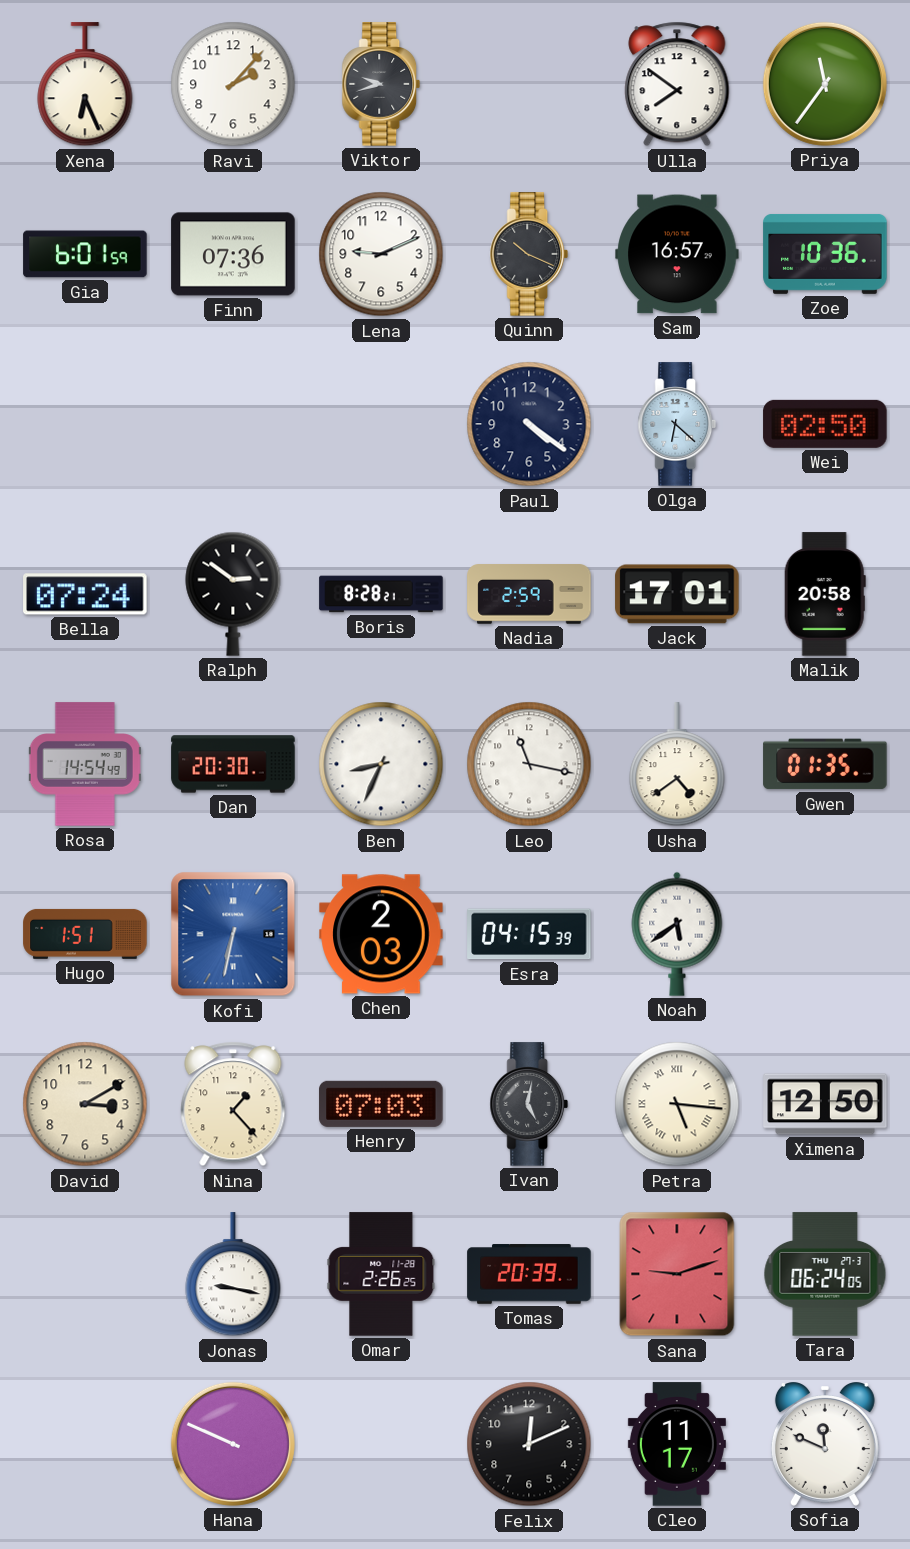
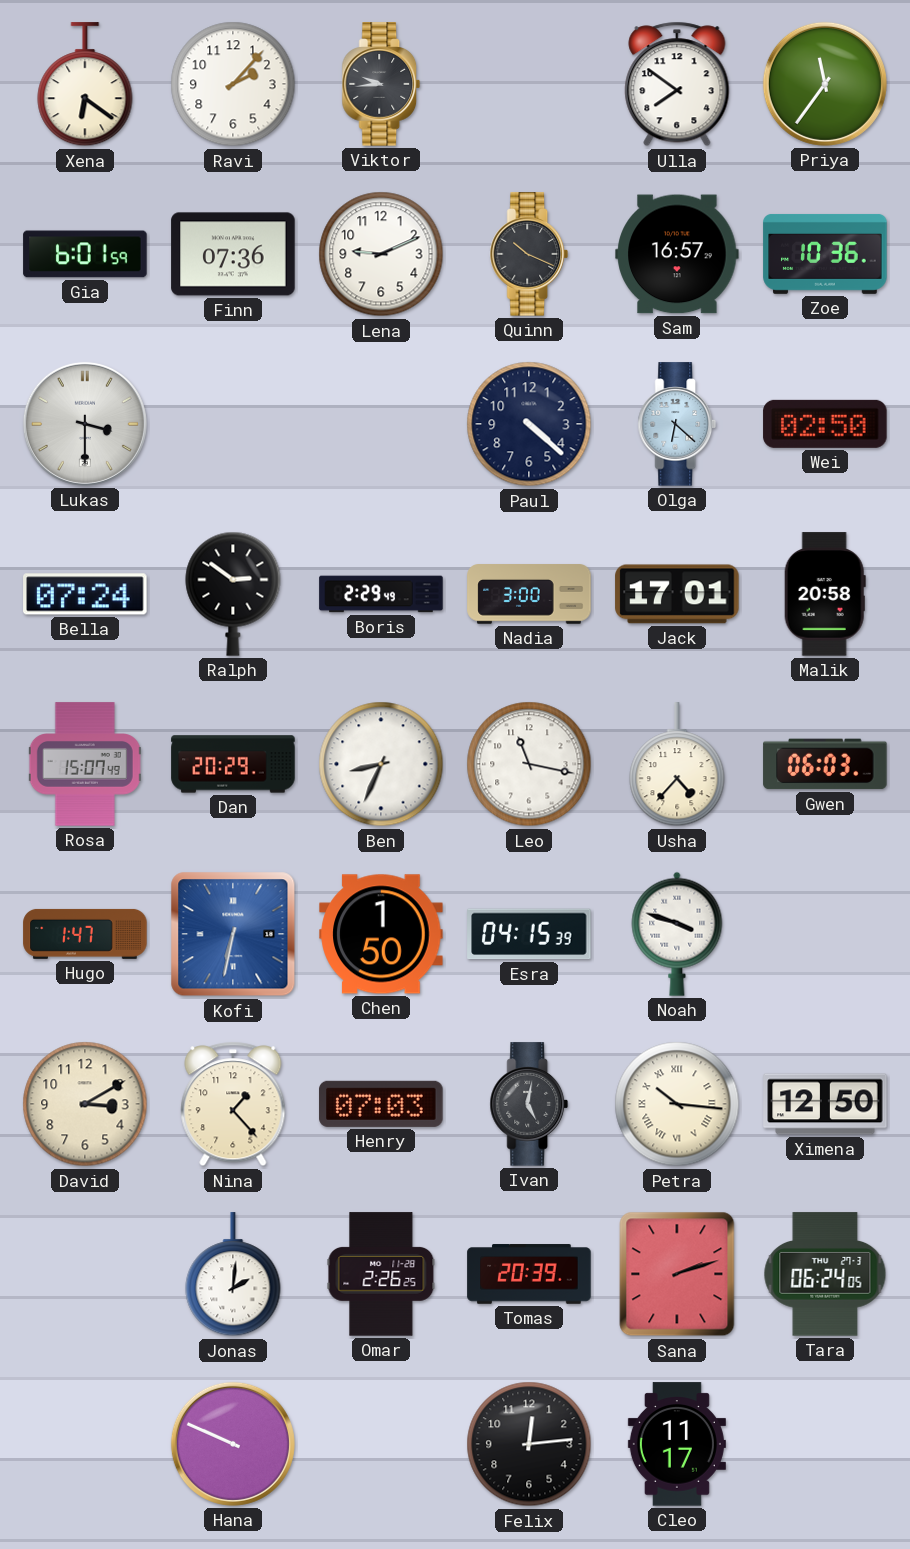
Xena: 6:26 -> 6:21 (85, 85)
Viktor: 9:42 -> 9:44 (381, 84)
Lukas: none -> 3:30 (85, 424)
Paul: 4:21 -> 4:22 (529, 424)
Boris: 8:28 -> 2:29 (381, 594)
Nadia: 2:59 -> 3:00 (529, 594)
Rosa: 14:54 -> 15:07 (85, 764)
Dan: 20:30 -> 20:29 (233, 764)
Usha: 4:39 -> 4:37 (677, 765)
Gwen: 01:35 -> 06:03 (825, 764)
Hugo: 1:51 -> 1:47 (85, 934)
Chen: 2:03 -> 1:50 (381, 934)
Noah: 5:39 -> 3:48 (677, 934)
Petra: 5:16 -> 10:16 (677, 1104)
Jonas: 9:17 -> 2:01 (233, 1275)
Sana: 9:12 -> 2:12 (677, 1274)
Felix: 12:11 -> 12:14 (529, 1444)
Sofia: 11:49 -> none (825, 1445)
